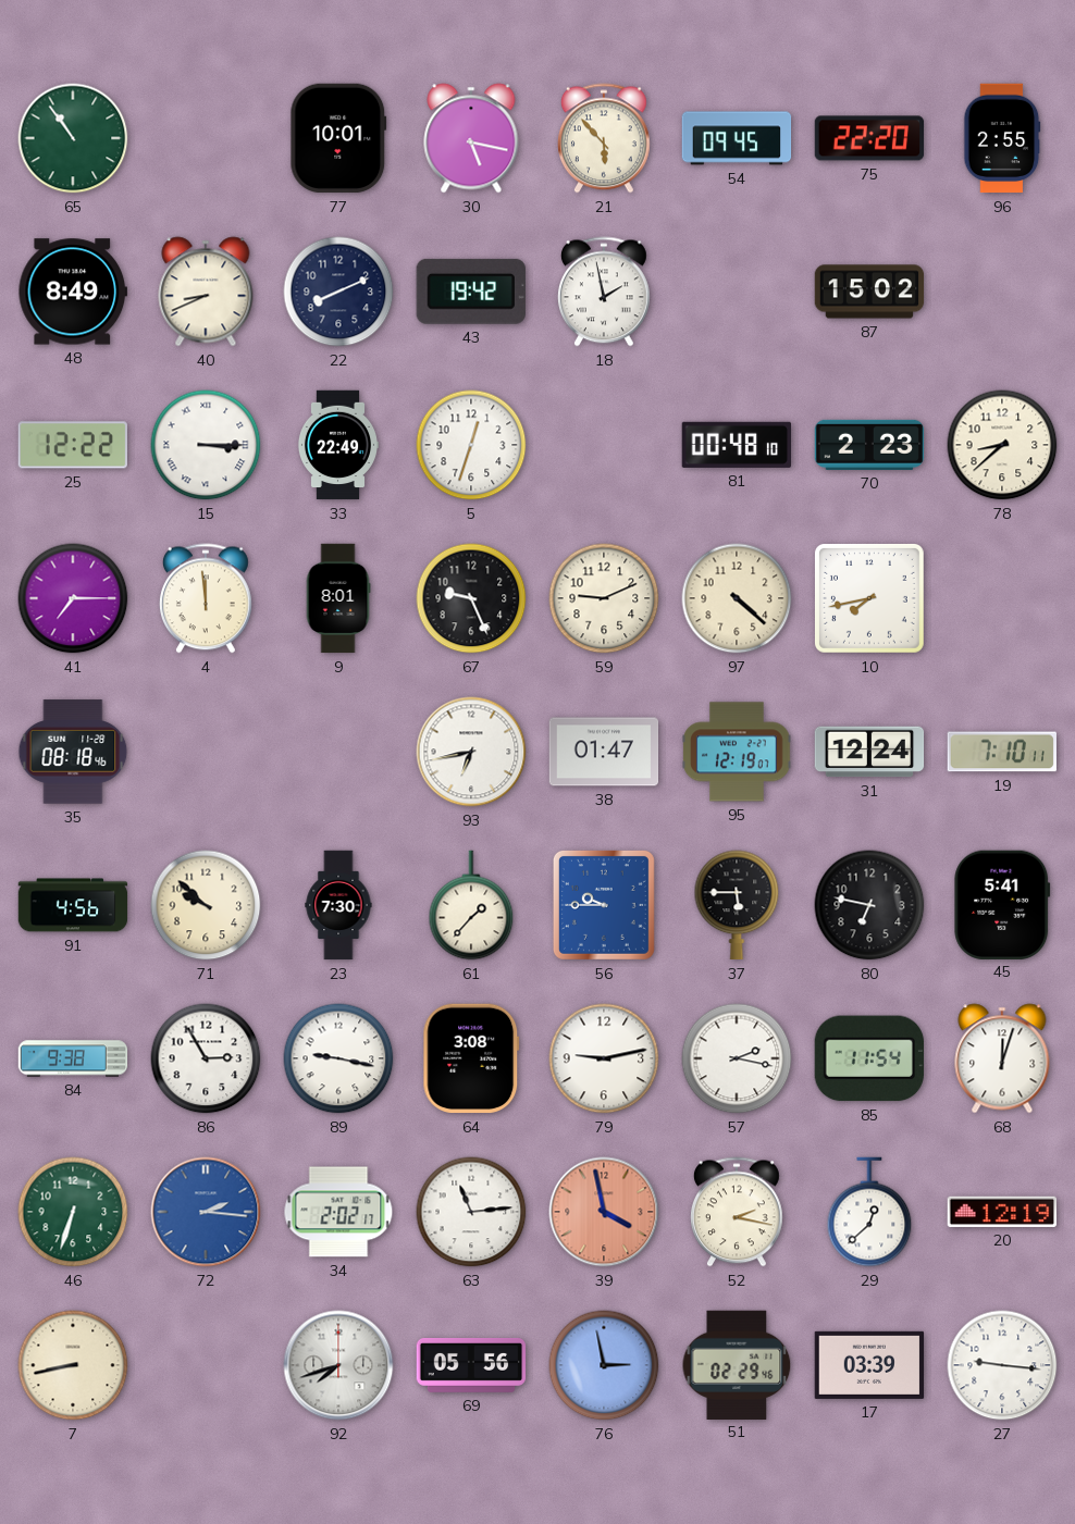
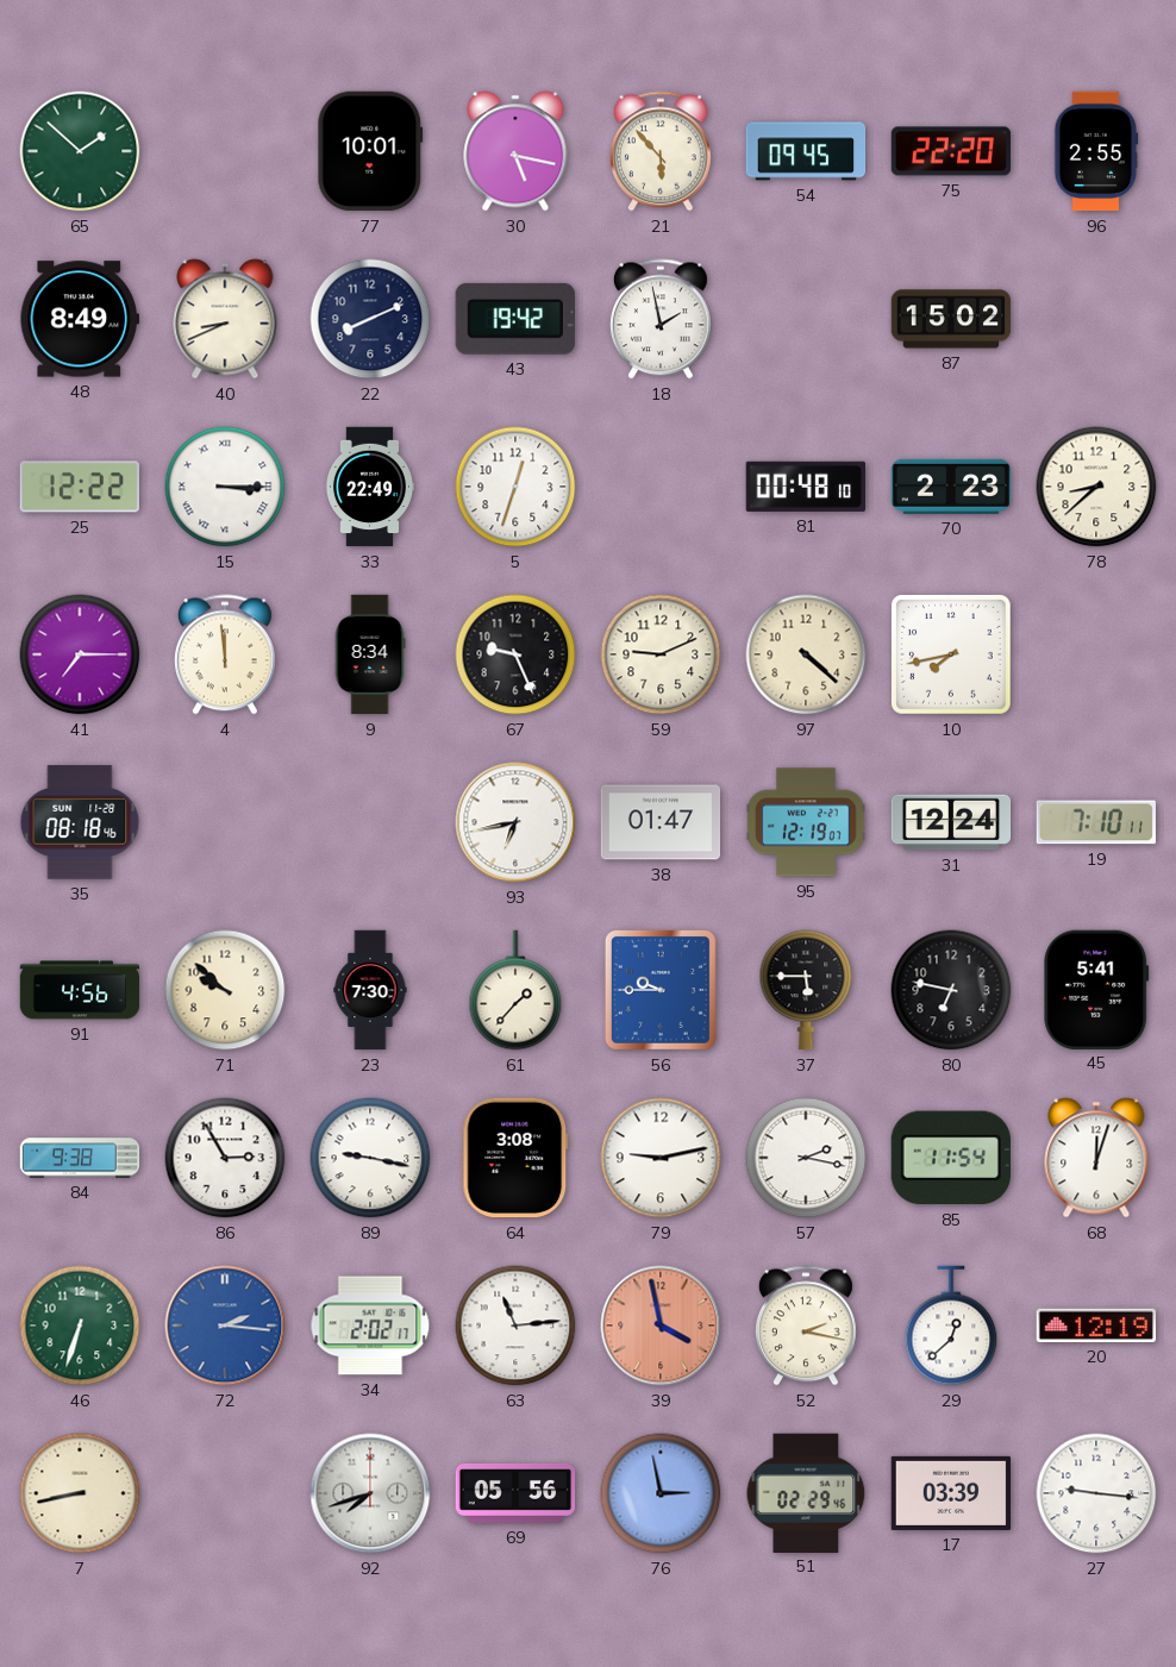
65: 10:54 -> 1:52 (80, 151)
9: 8:01 -> 8:34 (370, 654)
